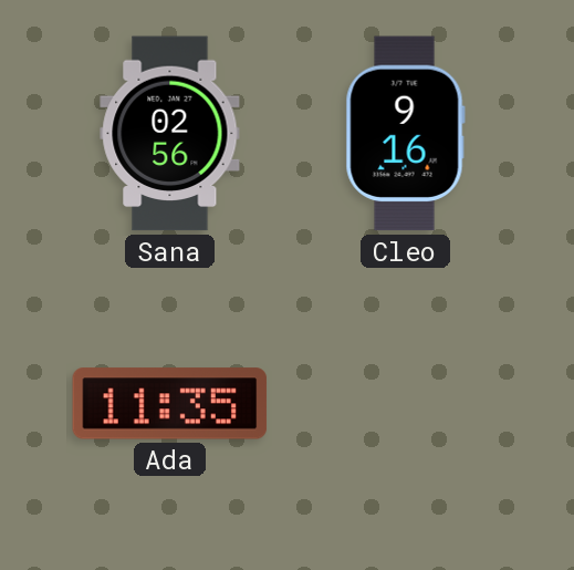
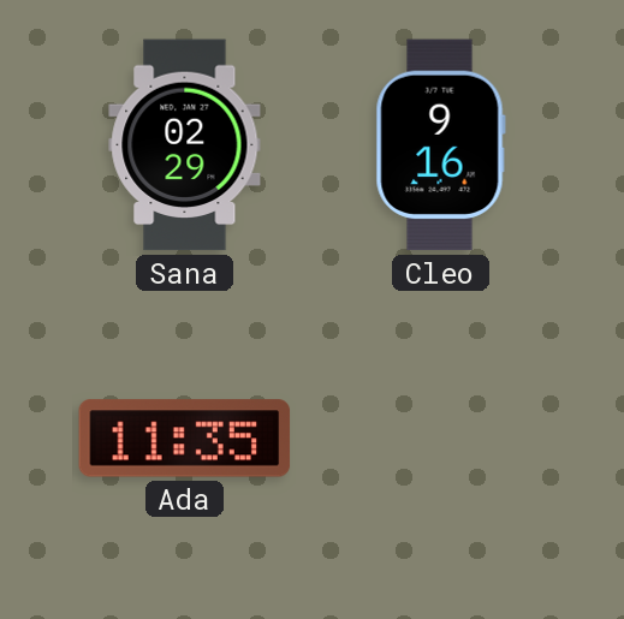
Sana: 02:56 -> 02:29 (185, 145)
